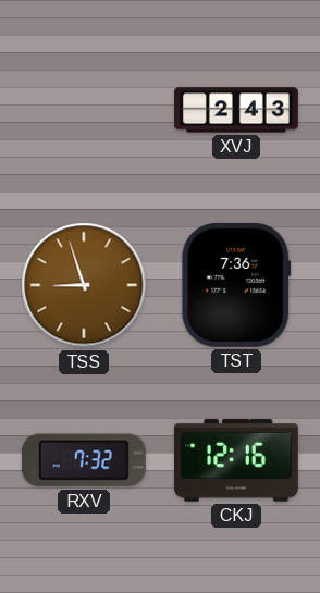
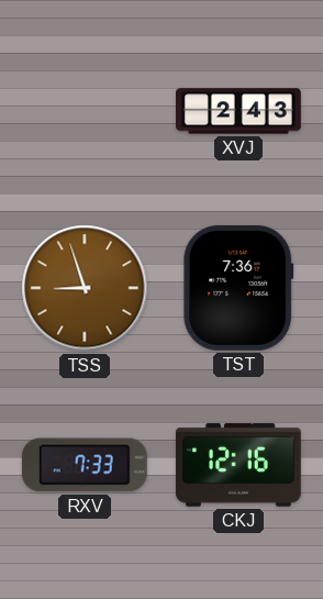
RXV: 7:32 -> 7:33 (85, 465)
